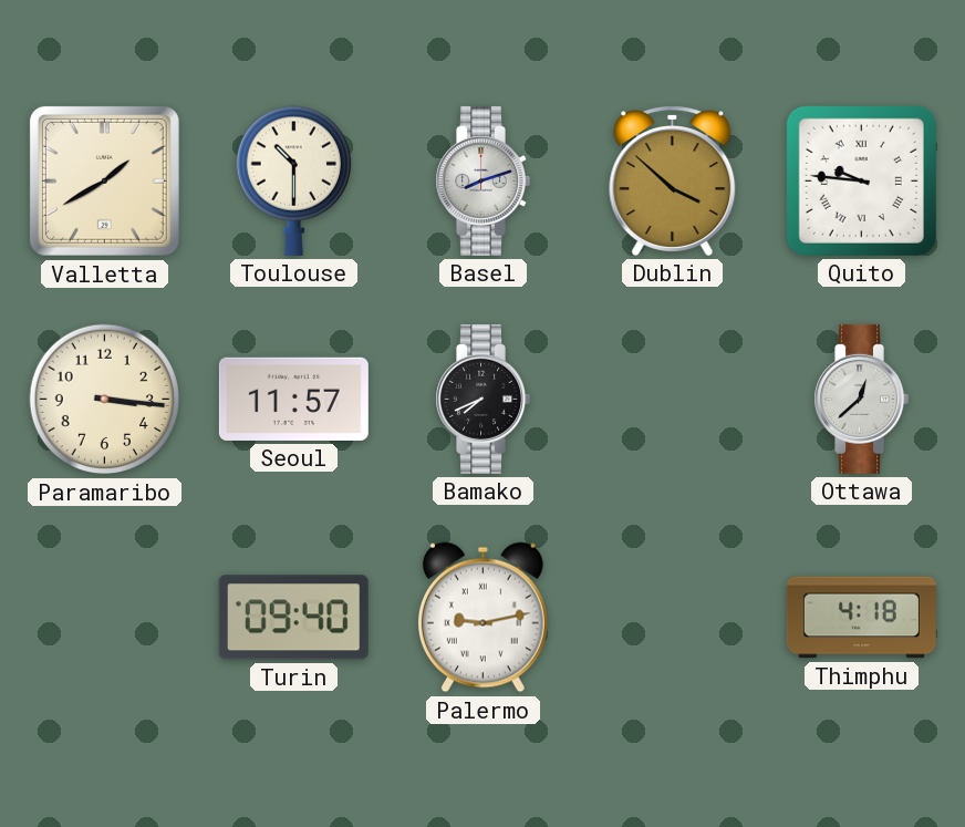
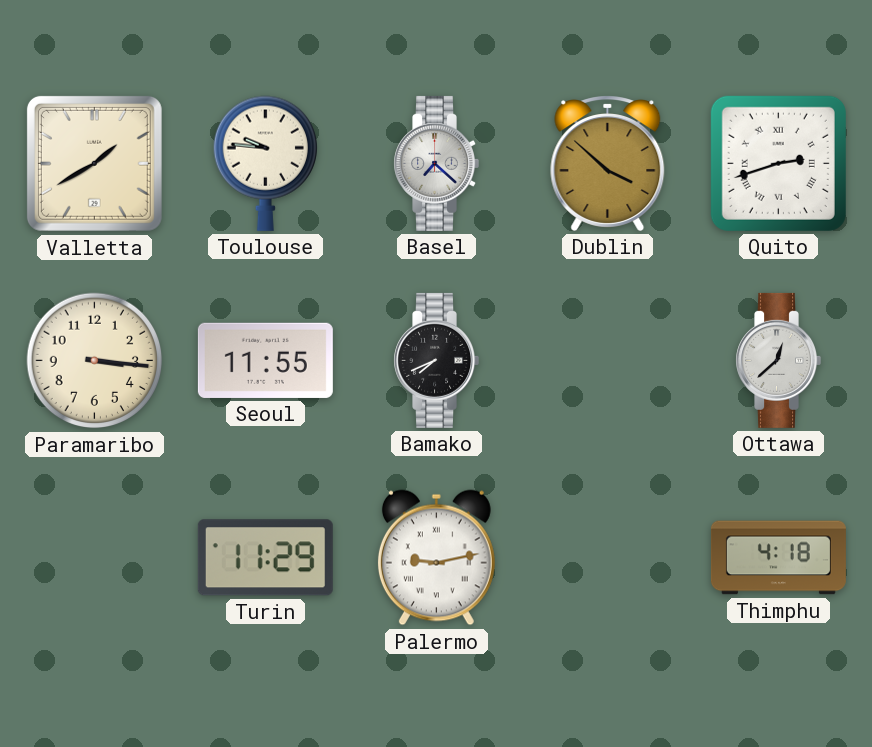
Toulouse: 10:30 -> 9:46 (265, 163)
Basel: 8:12 -> 7:22 (436, 163)
Quito: 9:46 -> 2:42 (778, 163)
Seoul: 11:57 -> 11:55 (265, 360)
Turin: 09:40 -> 11:29 (265, 558)
